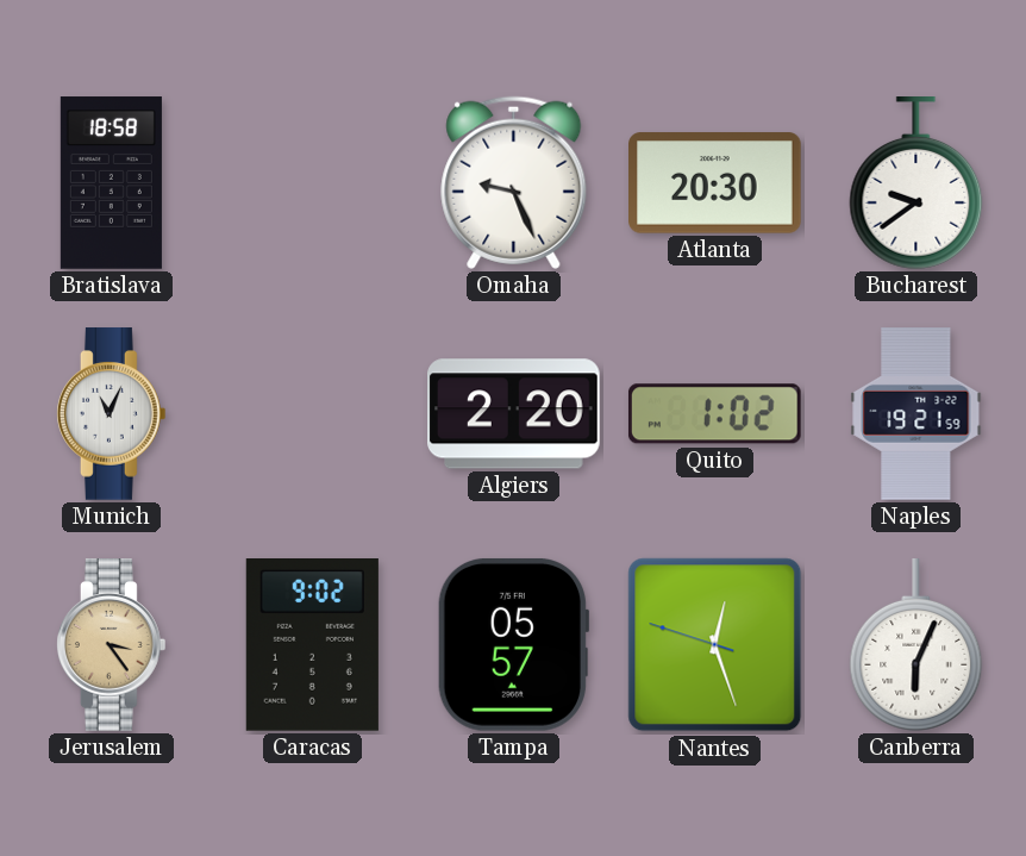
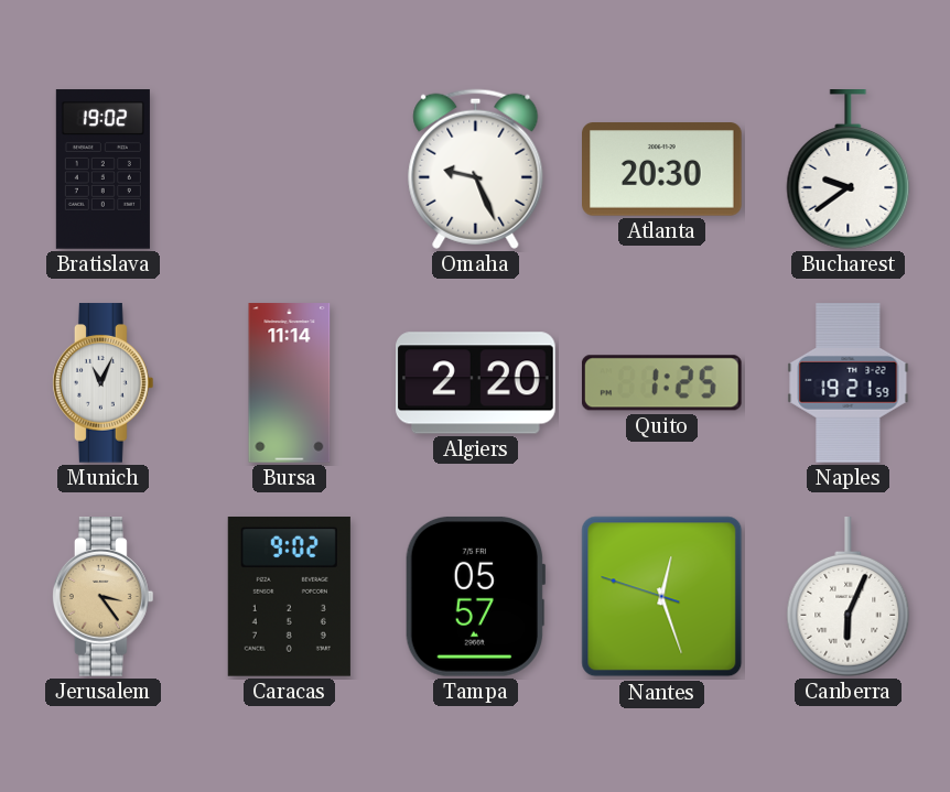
Bratislava: 18:58 -> 19:02 (102, 170)
Bursa: none -> 11:14 (290, 383)
Quito: 1:02 -> 1:25 (661, 383)
